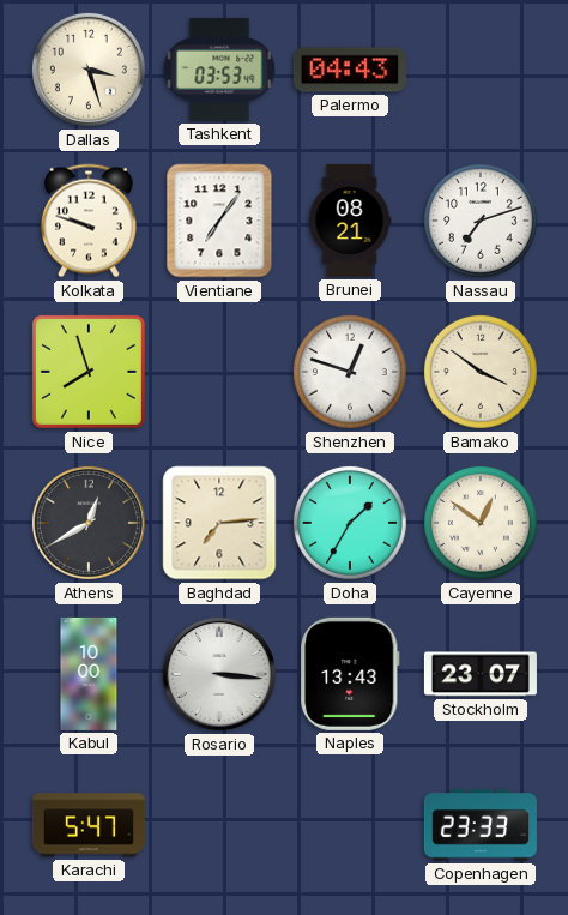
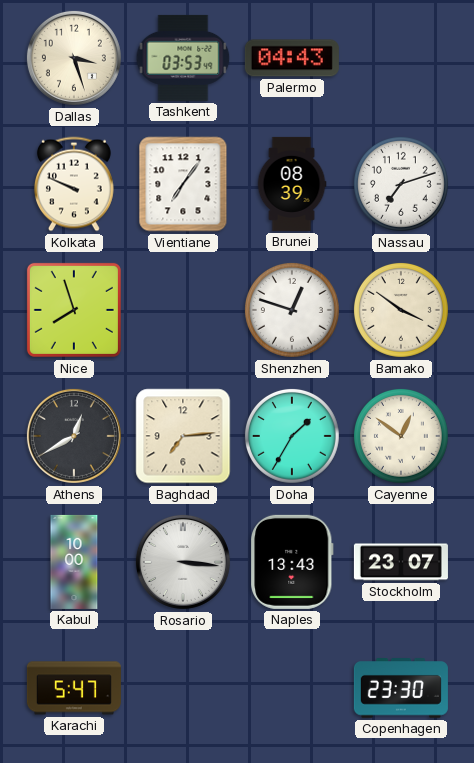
Kolkata: 9:48 -> 9:49 (74, 184)
Brunei: 08:21 -> 08:39 (292, 184)
Copenhagen: 23:33 -> 23:30 (401, 688)
